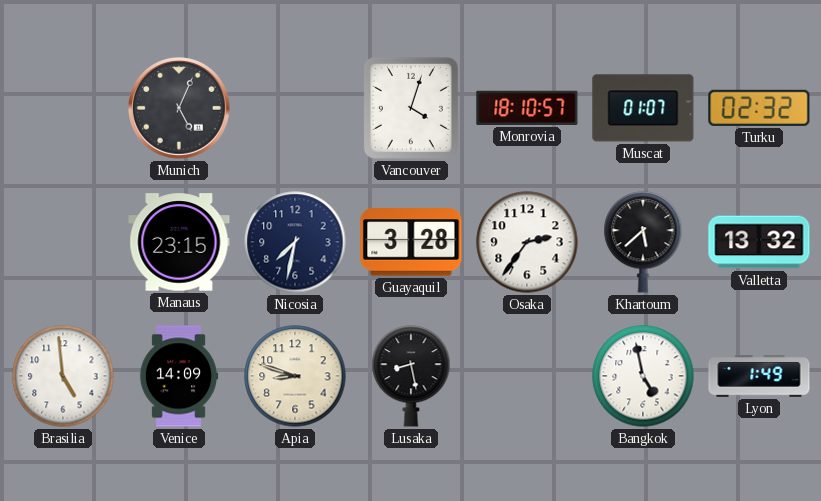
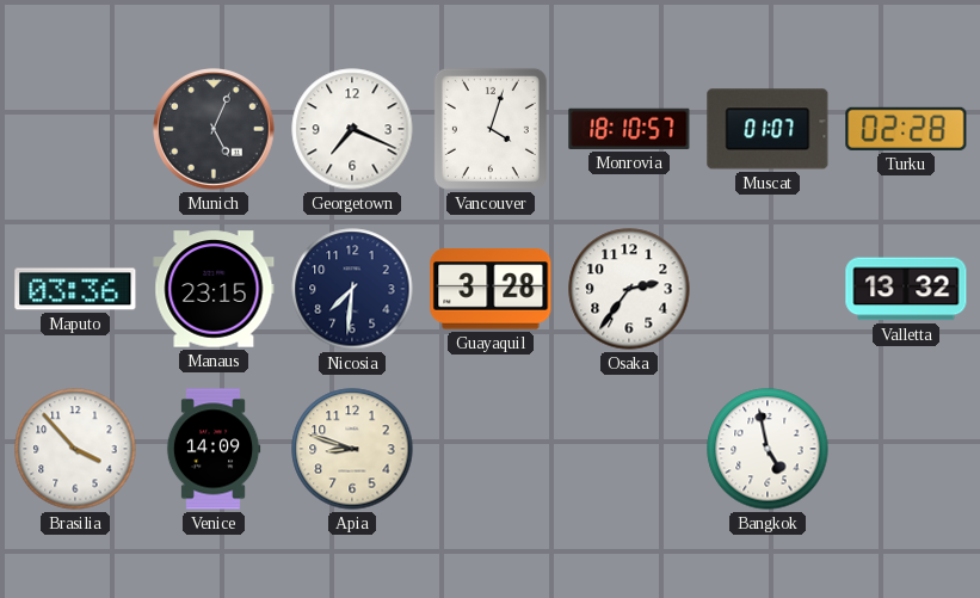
Georgetown: none -> 7:19 (352, 129)
Turku: 02:32 -> 02:28 (906, 129)
Maputo: none -> 03:36 (75, 289)
Nicosia: 7:32 -> 7:31 (352, 289)
Khartoum: 5:38 -> none (643, 242)
Brasilia: 4:59 -> 3:53 (75, 449)
Lusaka: 8:28 -> none (411, 376)
Lyon: 1:49 -> none (759, 376)
